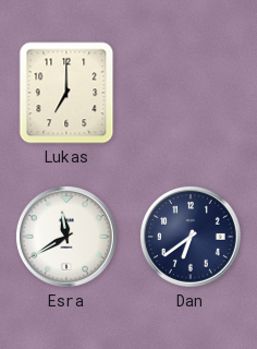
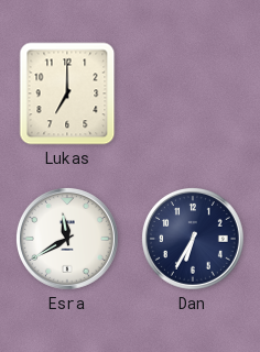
Dan: 6:39 -> 6:35 (193, 239)
